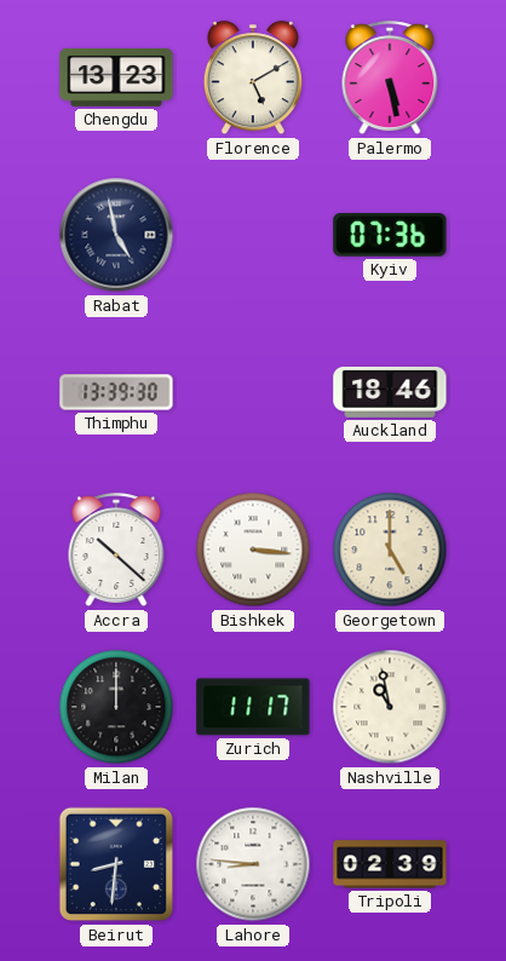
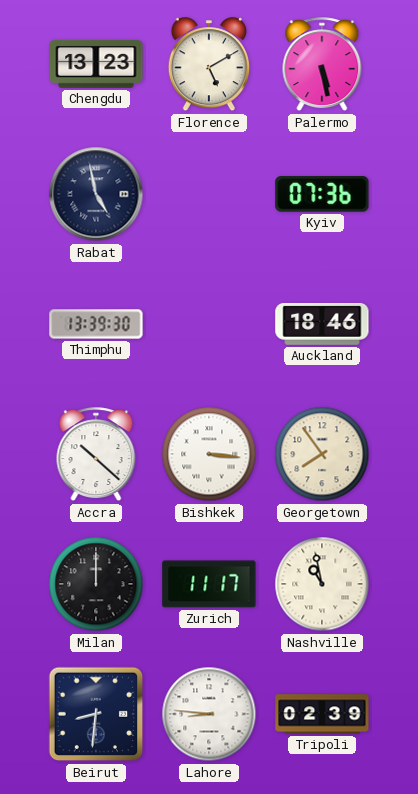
Georgetown: 5:00 -> 7:54 (322, 454)
